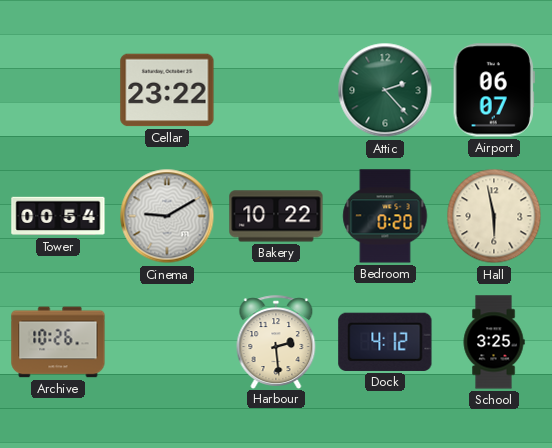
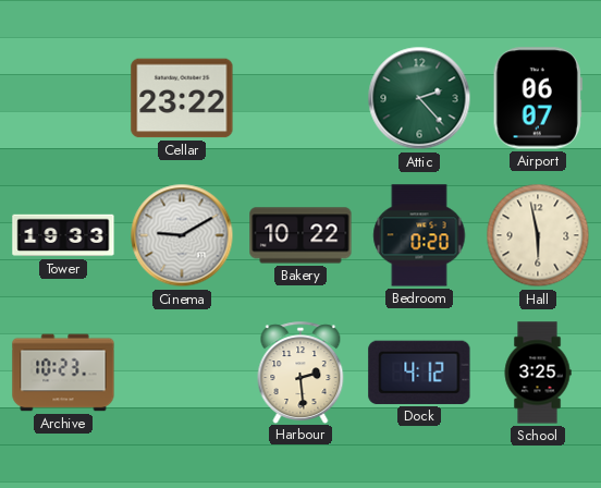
Tower: 00:54 -> 19:33 (63, 235)
Archive: 10:26 -> 10:23 (63, 373)
